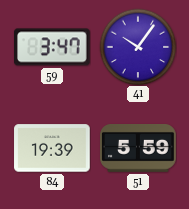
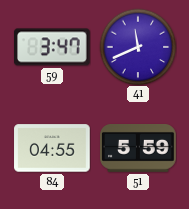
41: 10:06 -> 11:41 (138, 47)
84: 19:39 -> 04:55 (52, 148)
